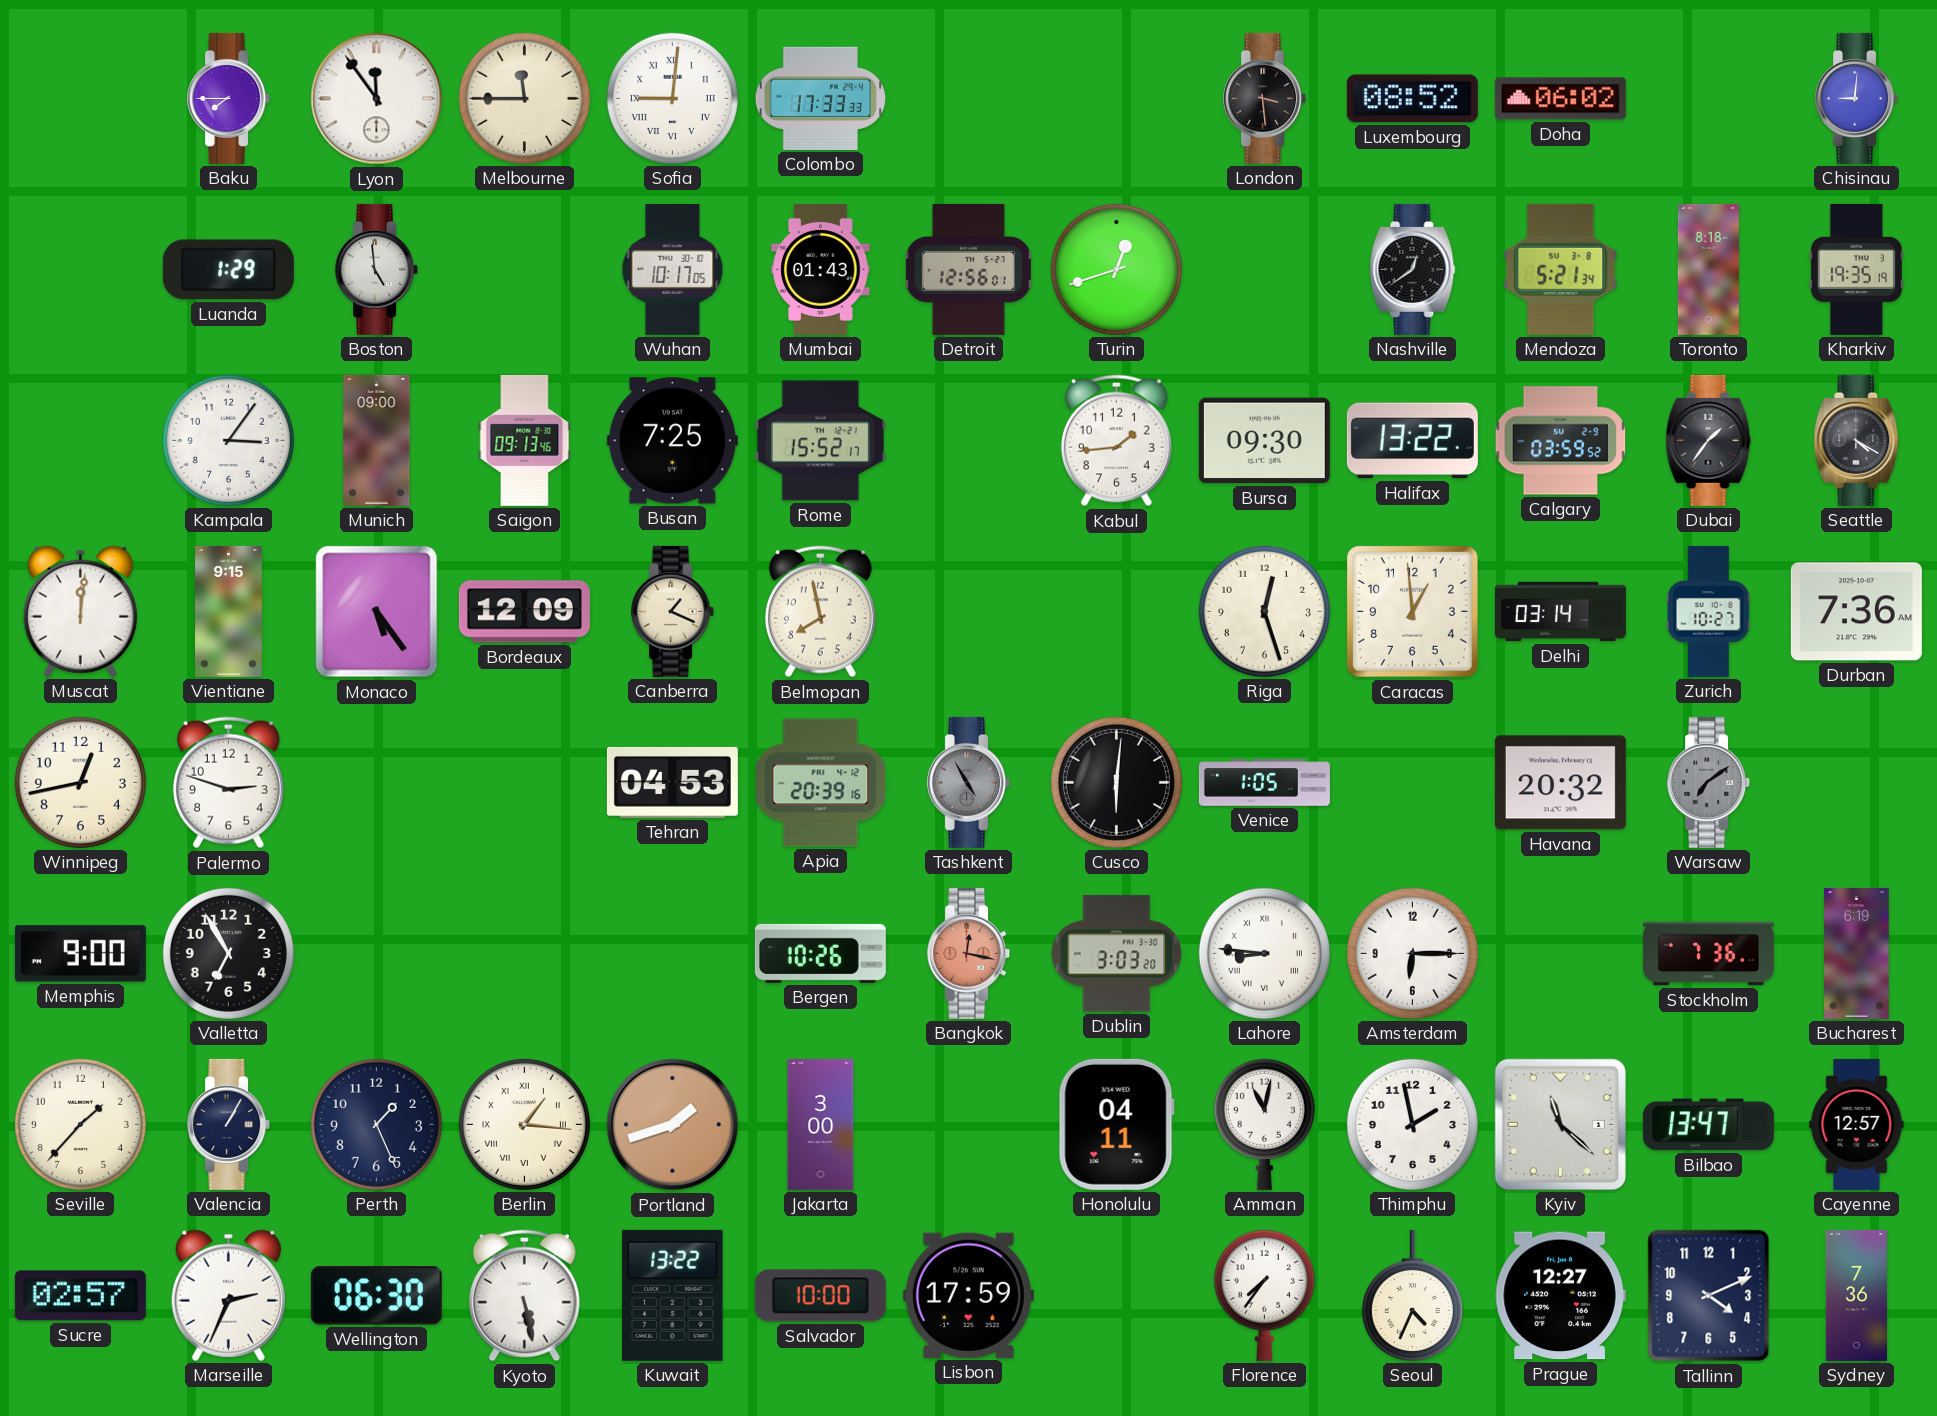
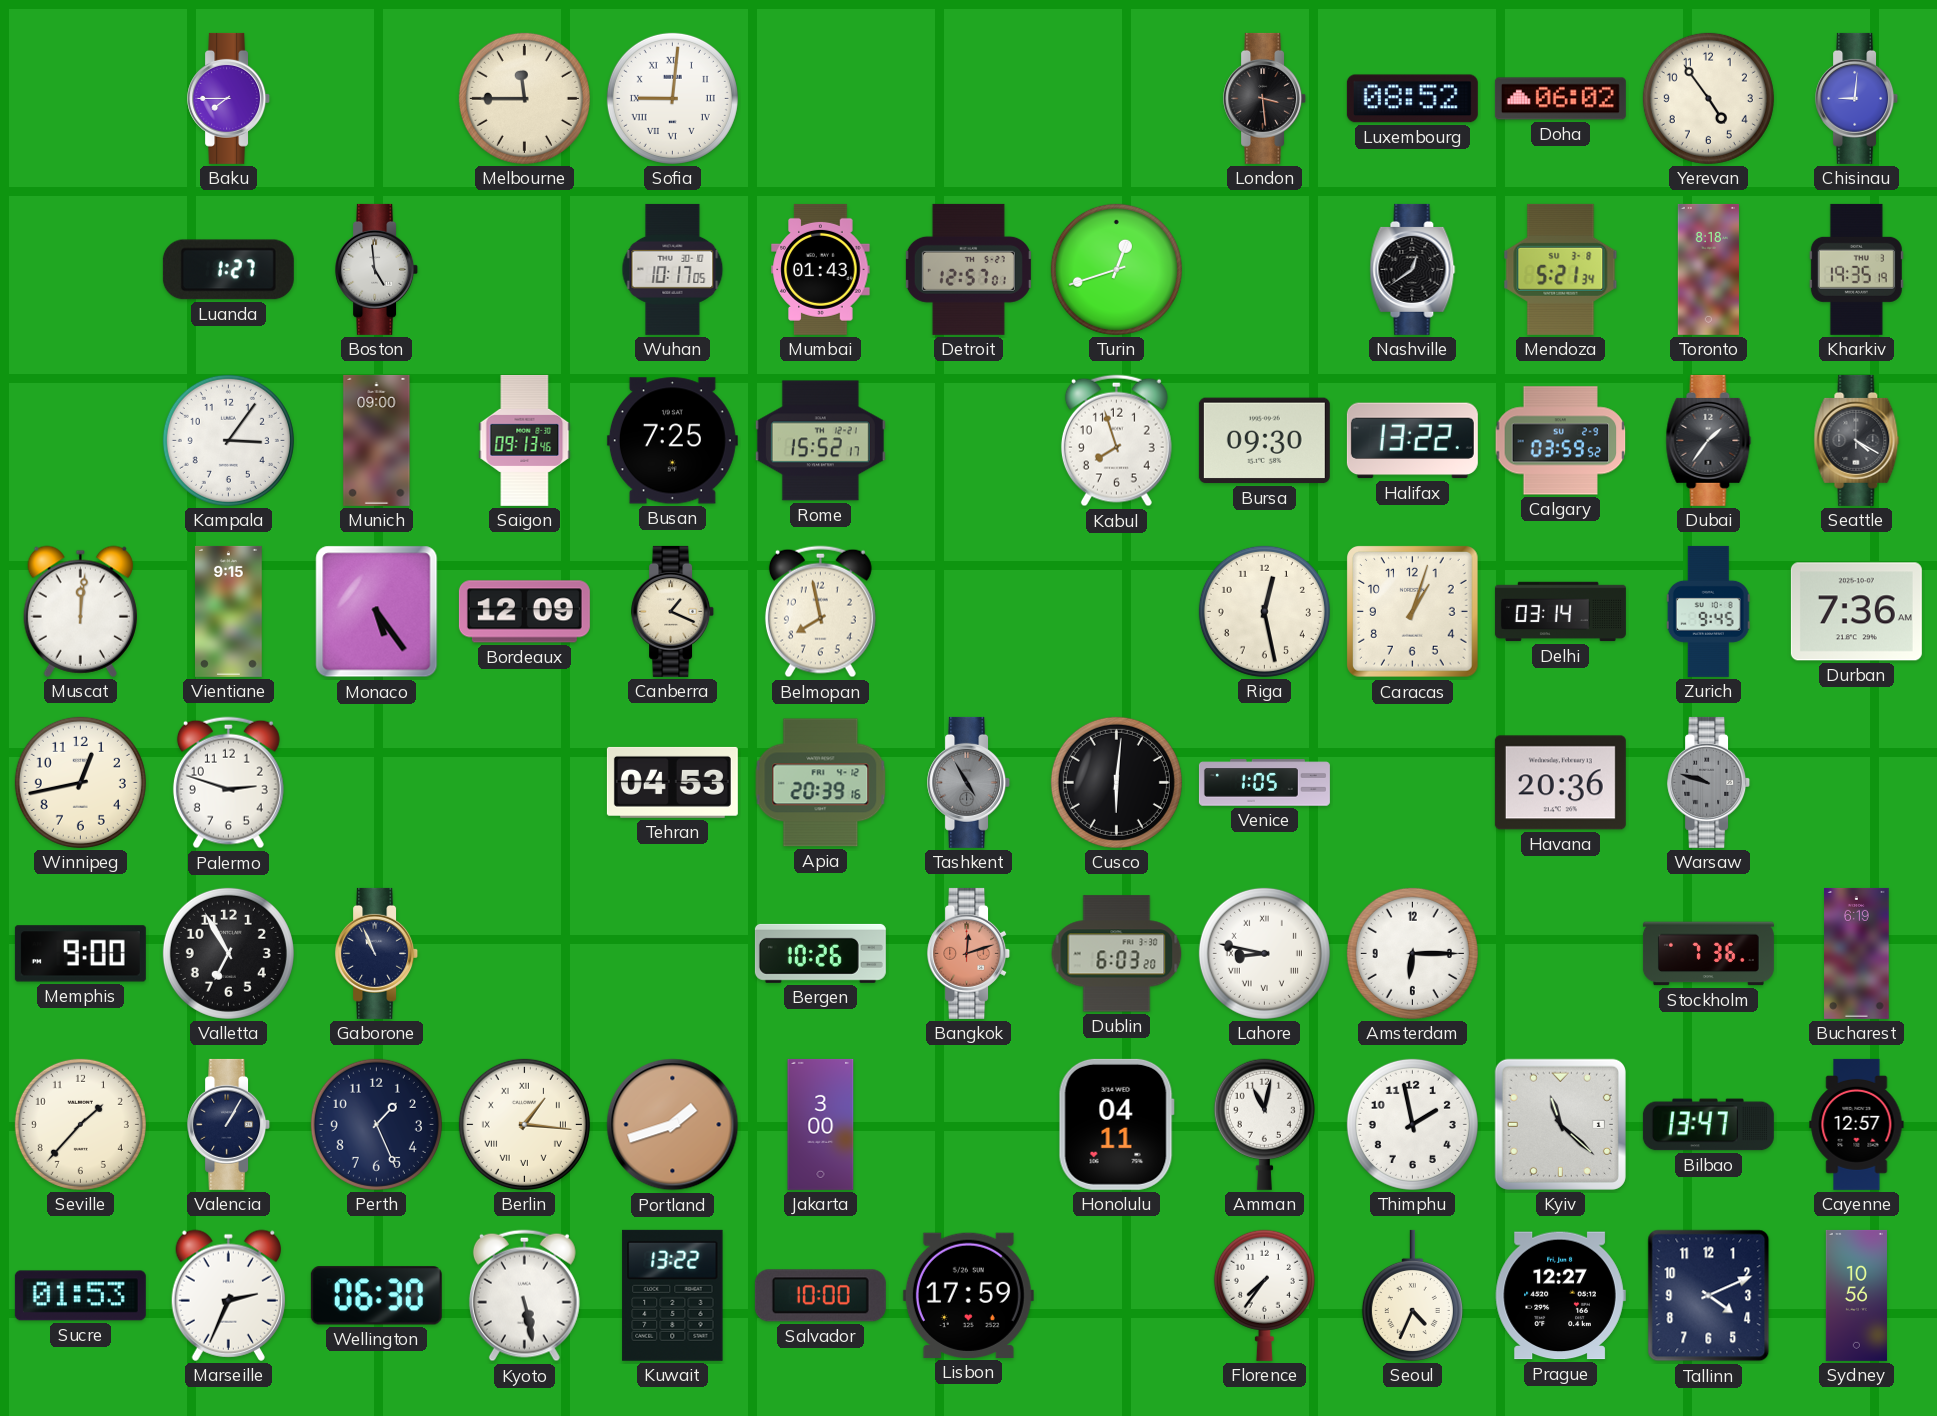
Lyon: 11:54 -> none (377, 99)
Colombo: 17:33 -> none (820, 98)
Yerevan: none -> 4:54 (1708, 98)
Luanda: 1:29 -> 1:27 (228, 270)
Detroit: 12:56 -> 12:57 (968, 269)
Kabul: 1:44 -> 7:57 (1116, 441)
Riga: 12:27 -> 12:28 (1264, 611)
Caracas: 12:59 -> 1:03 (1413, 612)
Zurich: 10:27 -> 9:45 (1708, 611)
Havana: 20:32 -> 20:36 (1560, 783)
Warsaw: 7:09 -> 9:48 (1709, 782)
Gaborone: none -> 10:56 (377, 953)
Bangkok: 12:17 -> 12:12 (969, 953)
Dublin: 3:03 -> 6:03 (1117, 954)
Lahore: 8:46 -> 8:47 (1264, 953)
Sucre: 02:57 -> 01:53 (80, 1296)
Sydney: 7:36 -> 10:56 (1856, 1295)
